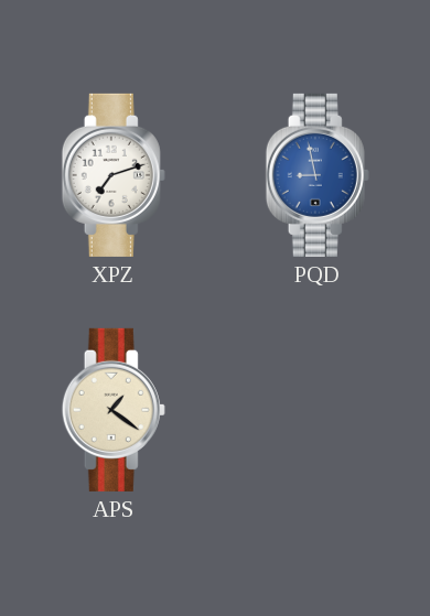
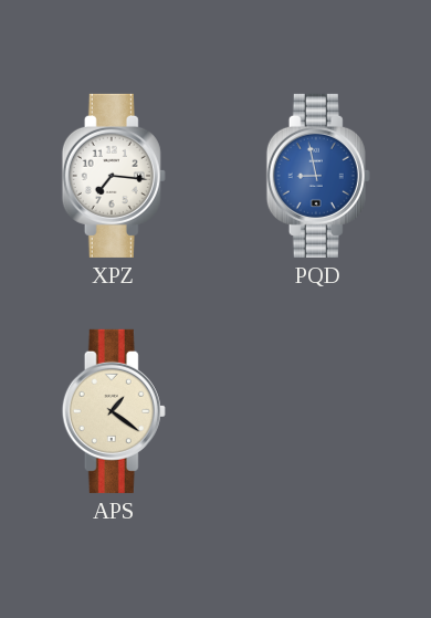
XPZ: 7:12 -> 7:16 (114, 176)
